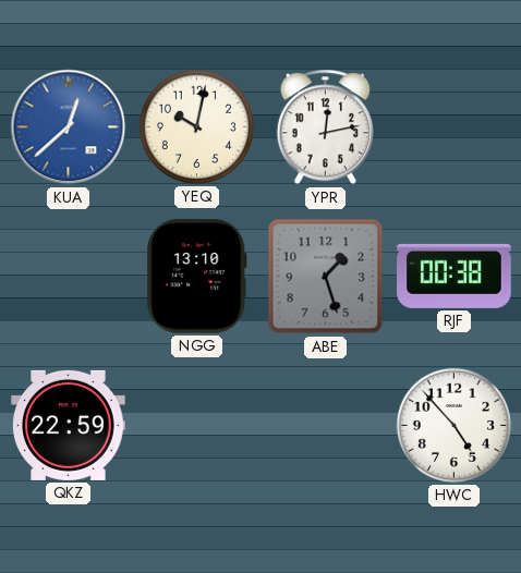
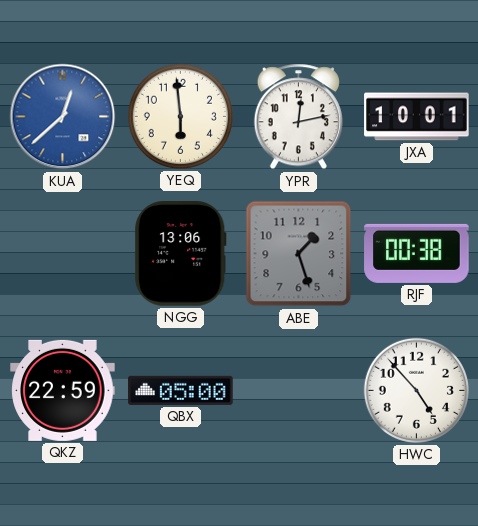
YEQ: 10:02 -> 5:59 (180, 116)
JXA: none -> 10:01 (417, 117)
NGG: 13:10 -> 13:06 (181, 254)
QBX: none -> 05:00 (181, 390)
